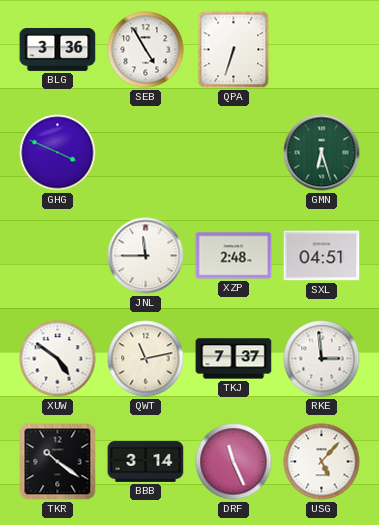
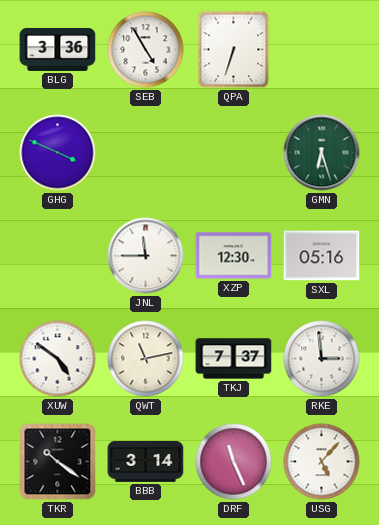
XZP: 2:48 -> 12:30 (234, 256)
SXL: 04:51 -> 05:16 (322, 256)
